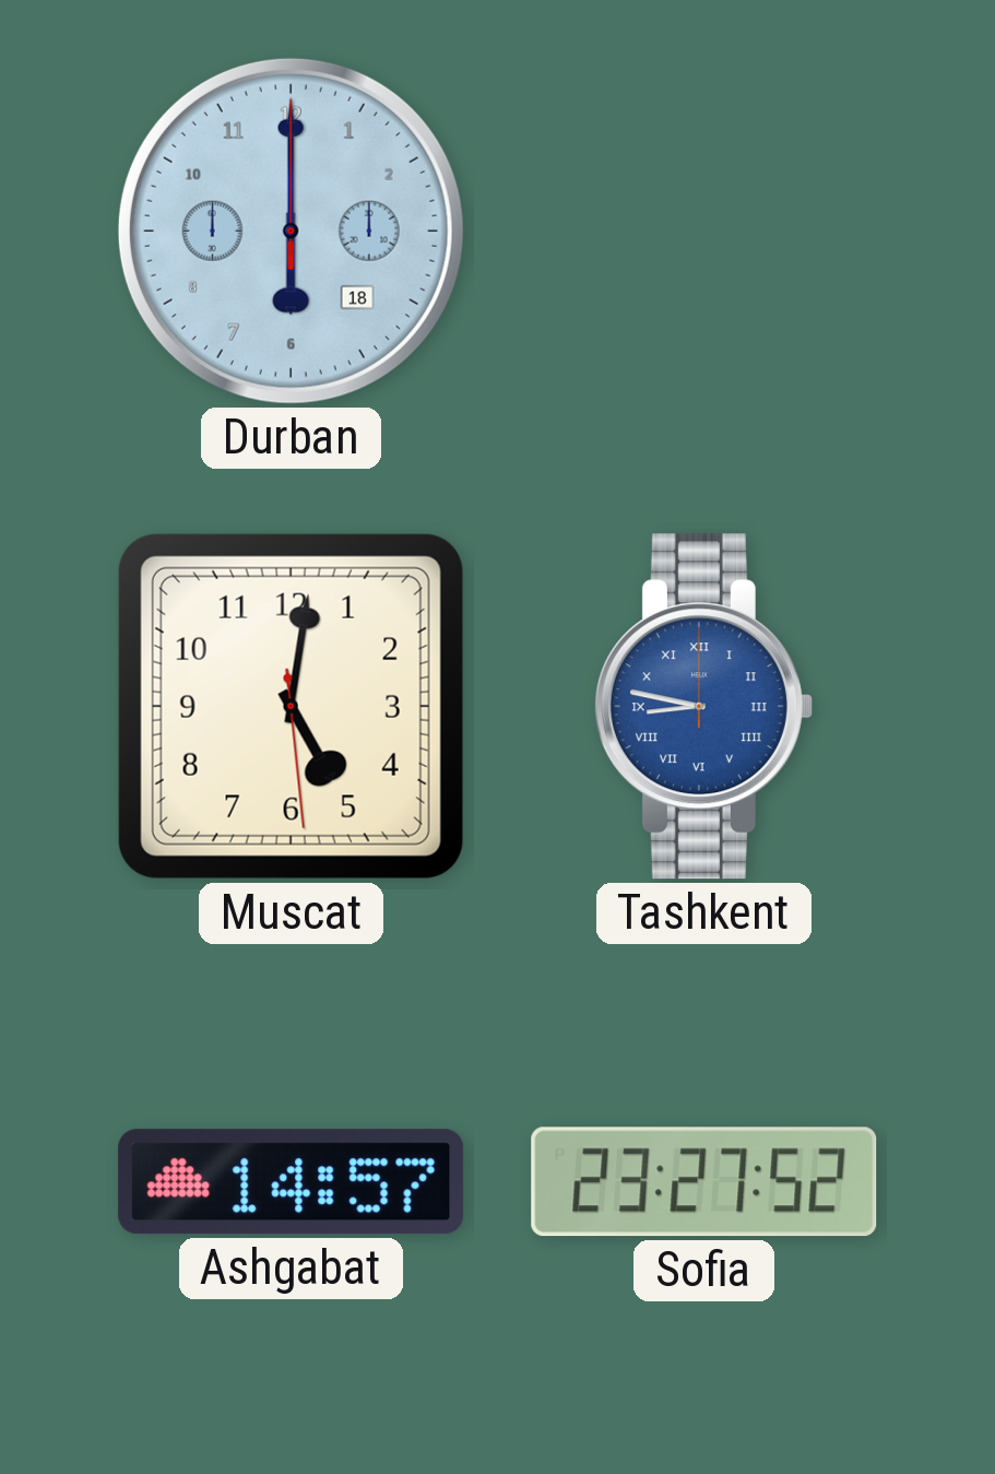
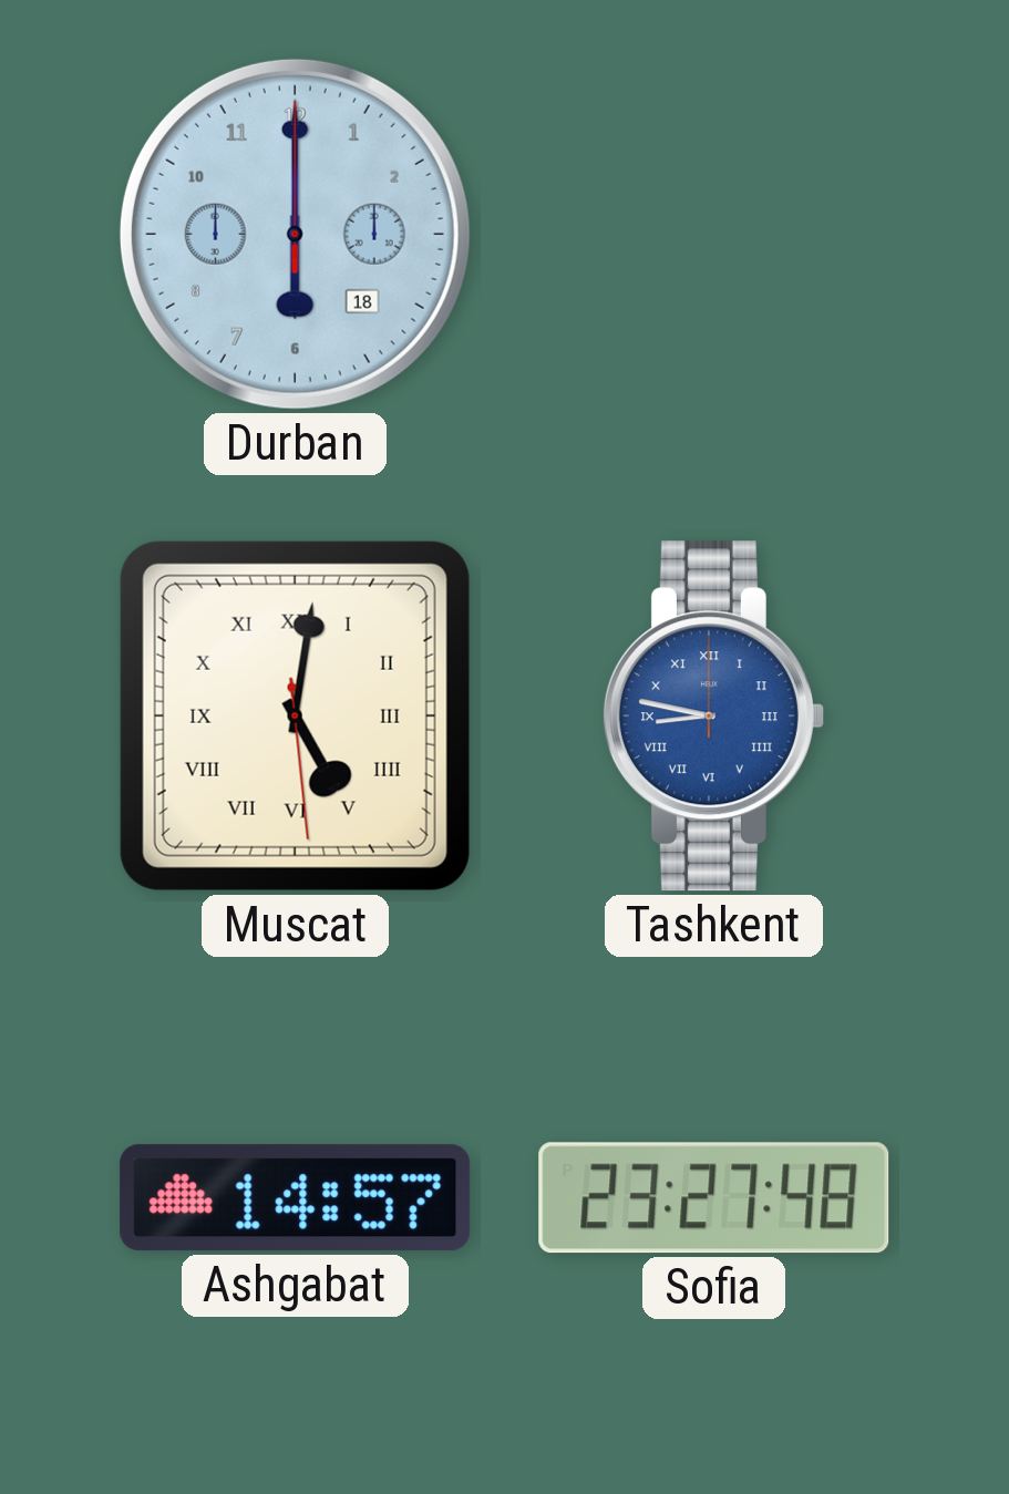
Muscat numerals: Arabic -> Roman (295, 715)
Sofia: 23:27:52 -> 23:27:48 (714, 1198)
